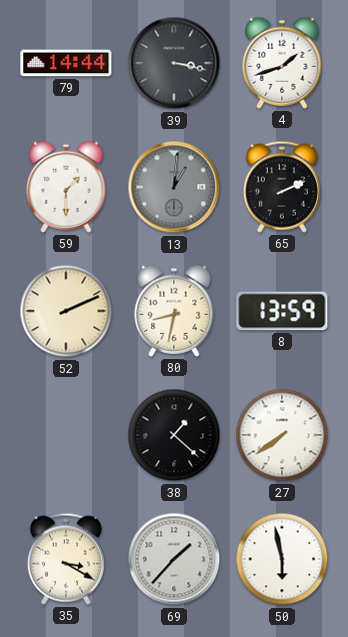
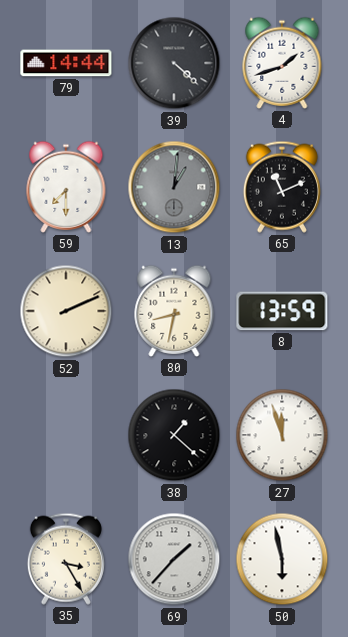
39: 3:17 -> 4:22 (174, 63)
59: 1:30 -> 7:30 (66, 187)
65: 2:11 -> 11:11 (282, 187)
27: 7:39 -> 11:57 (282, 435)
35: 3:20 -> 3:25 (66, 559)
